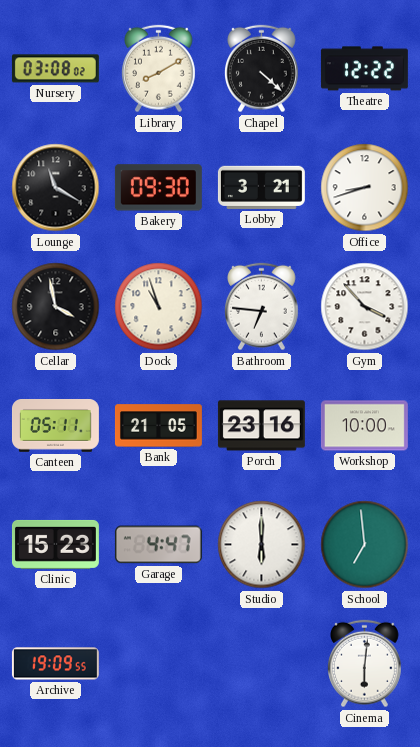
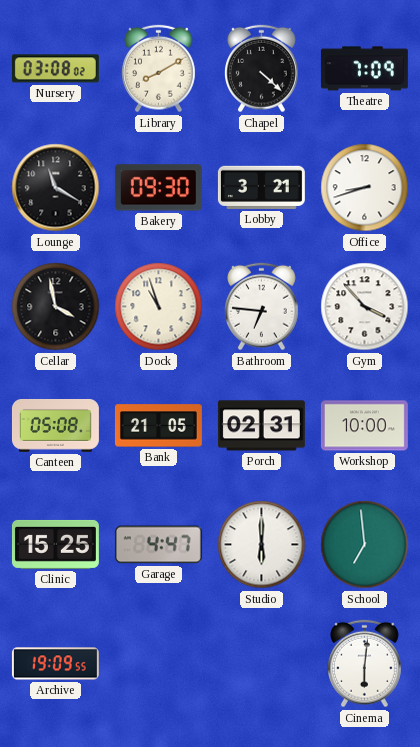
Theatre: 12:22 -> 7:09 (364, 69)
Canteen: 05:11 -> 05:08 (55, 426)
Porch: 23:16 -> 02:31 (261, 426)
Clinic: 15:23 -> 15:25 (55, 544)
